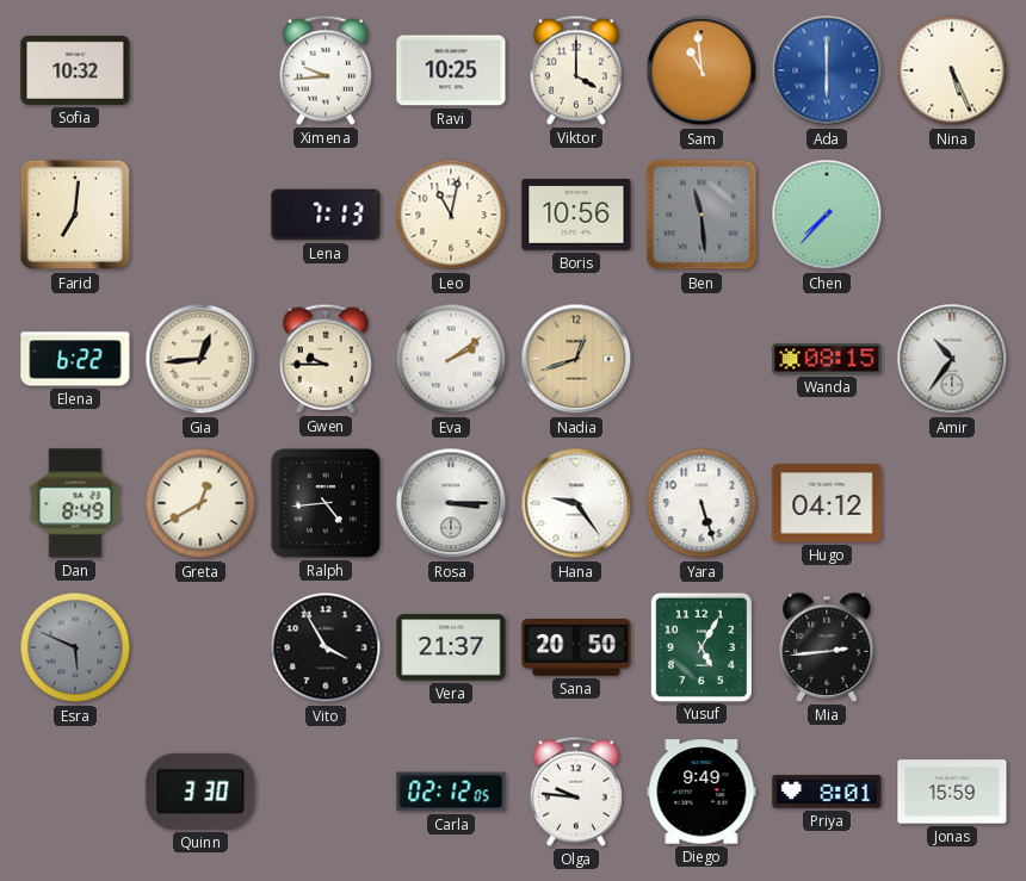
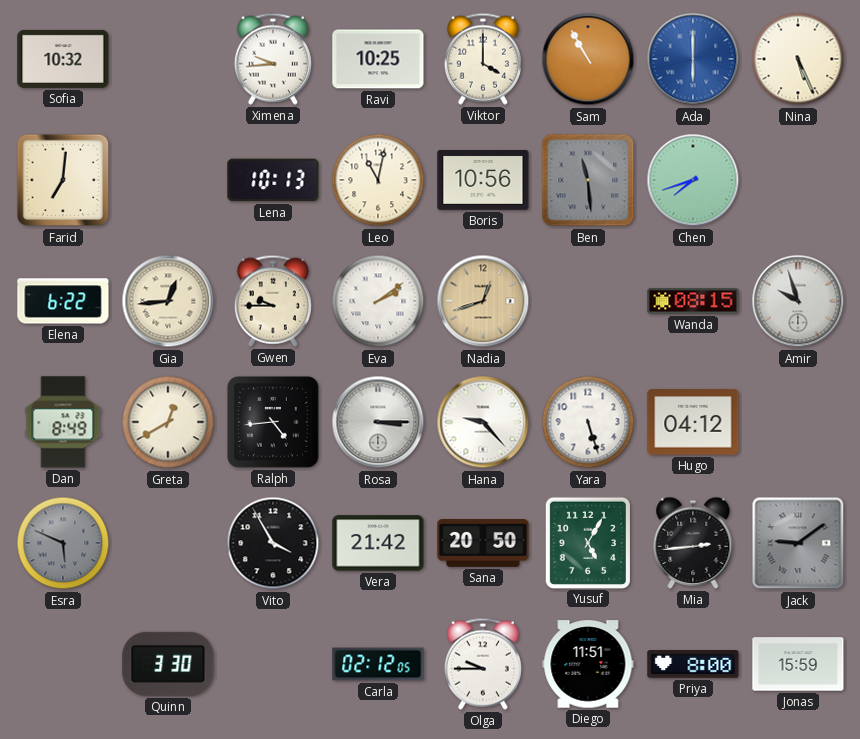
Sam: 10:59 -> 10:55 (588, 59)
Lena: 7:13 -> 10:13 (273, 180)
Chen: 7:37 -> 7:42 (693, 180)
Amir: 10:36 -> 9:57 (798, 301)
Hana: 9:24 -> 9:23 (483, 422)
Vera: 21:37 -> 21:42 (378, 543)
Jack: none -> 9:09 (798, 543)
Olga: 9:46 -> 9:45 (483, 664)
Diego: 9:49 -> 11:51 (588, 664)
Priya: 8:01 -> 8:00 (693, 664)
